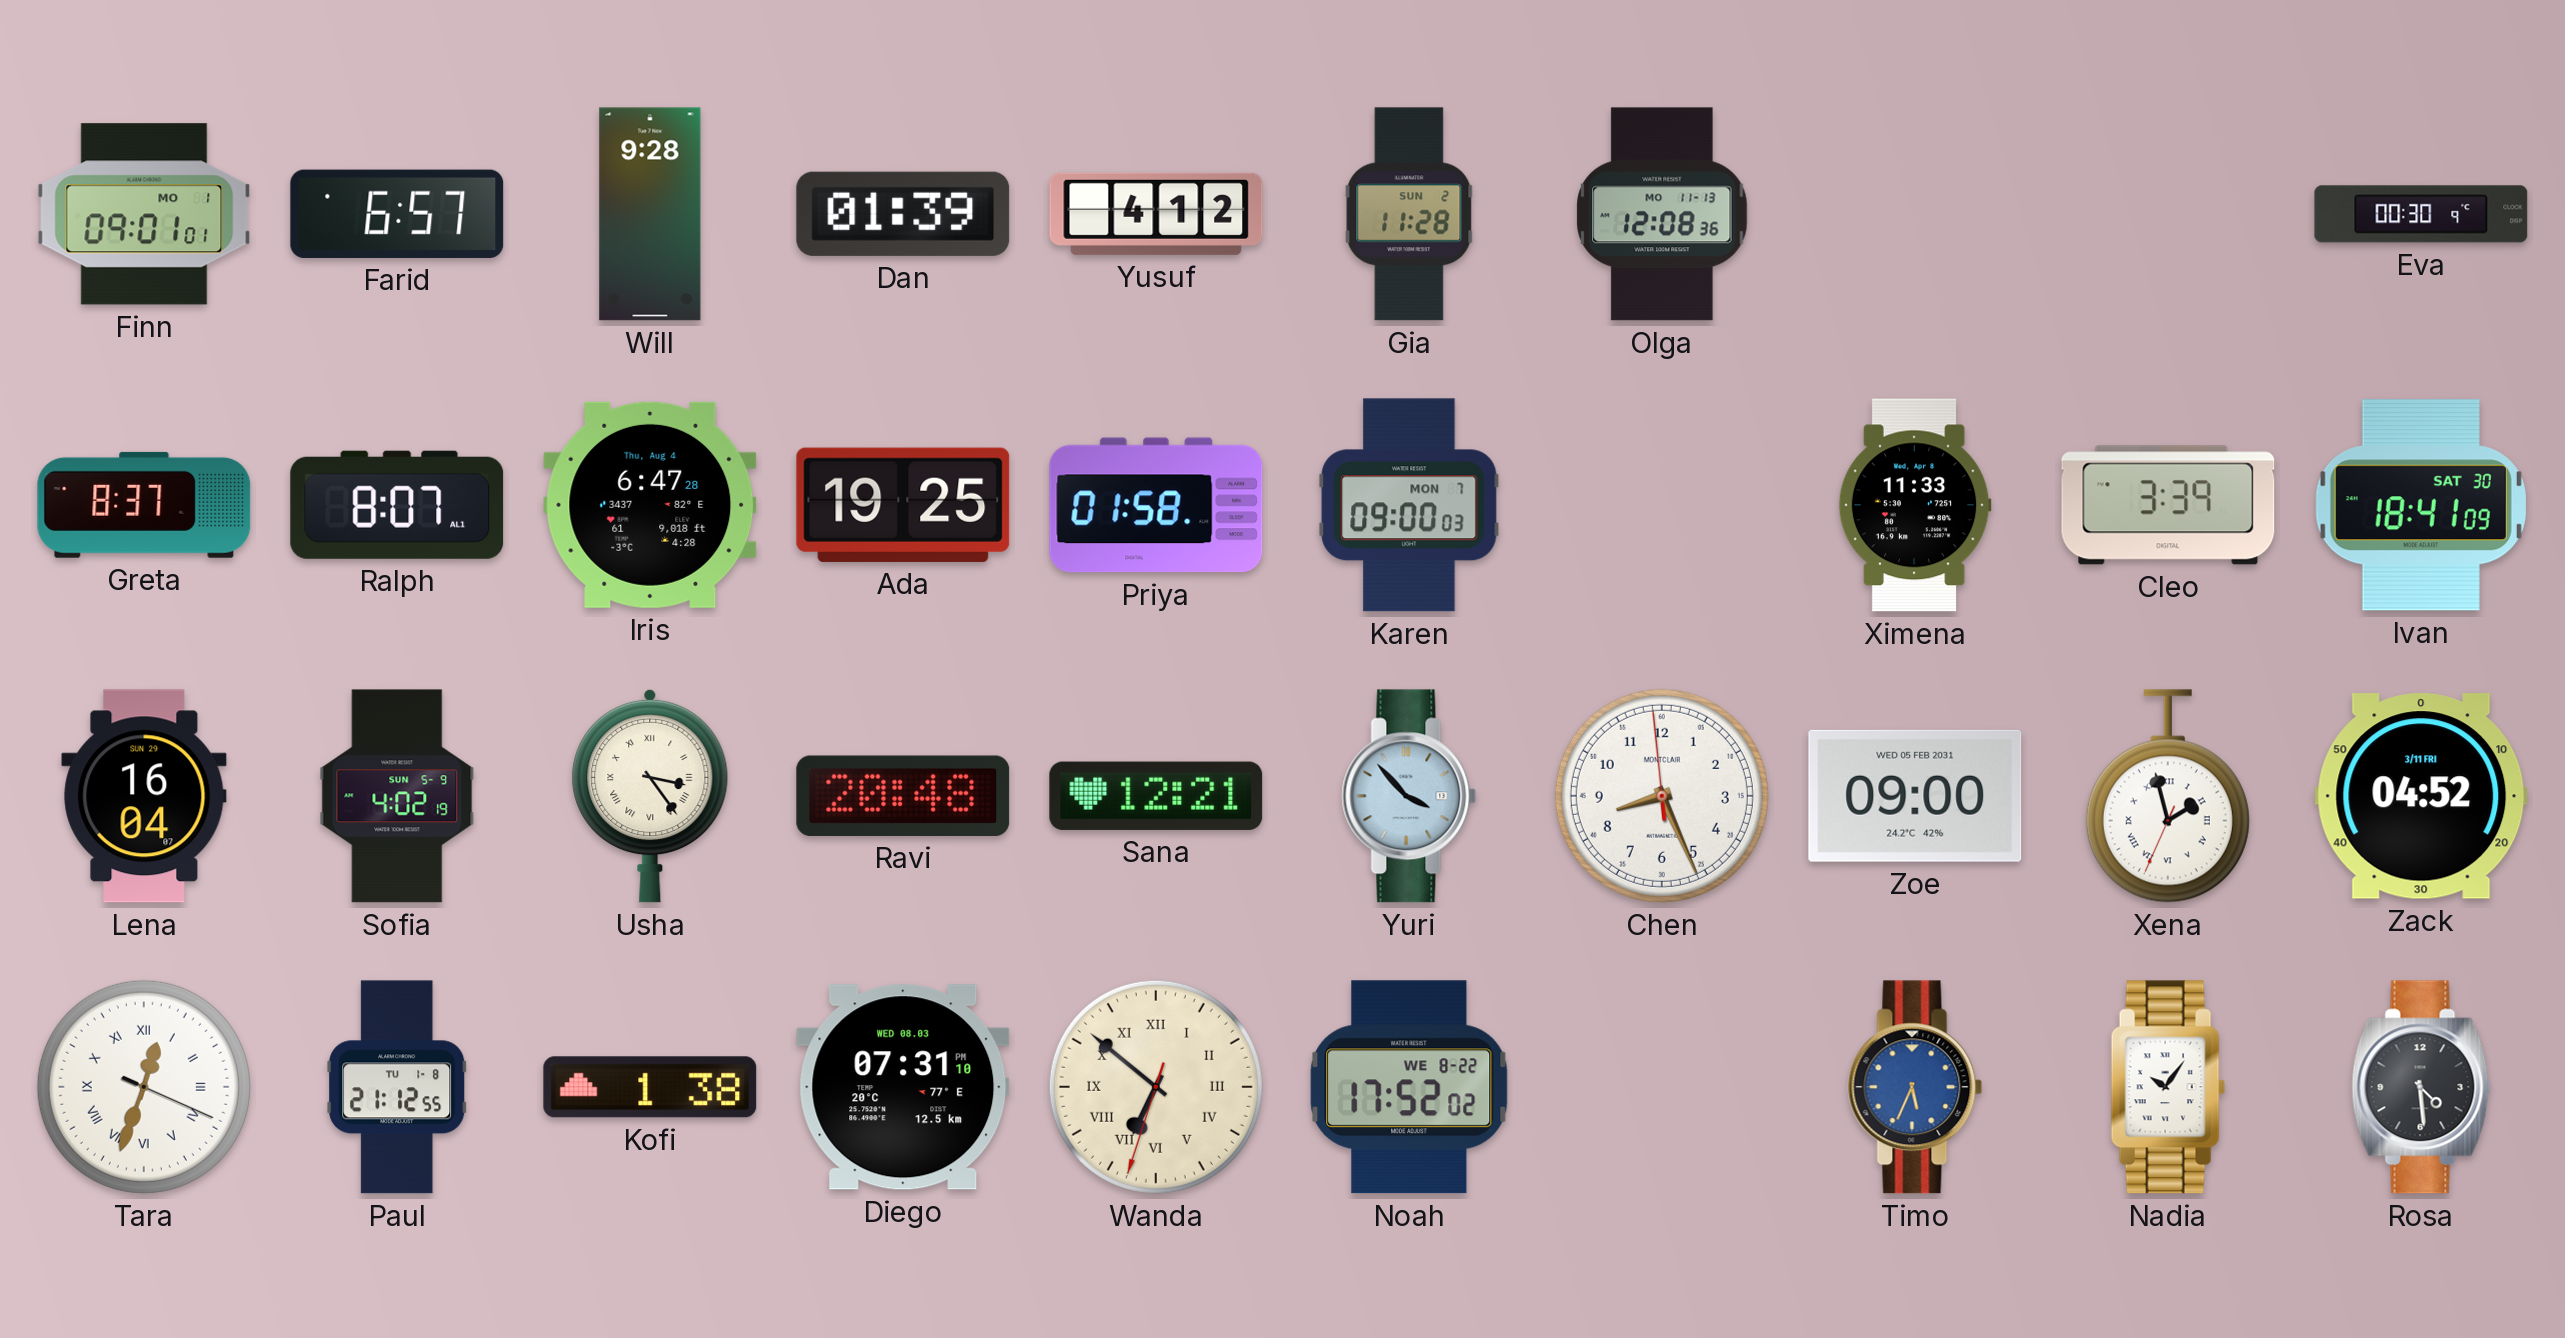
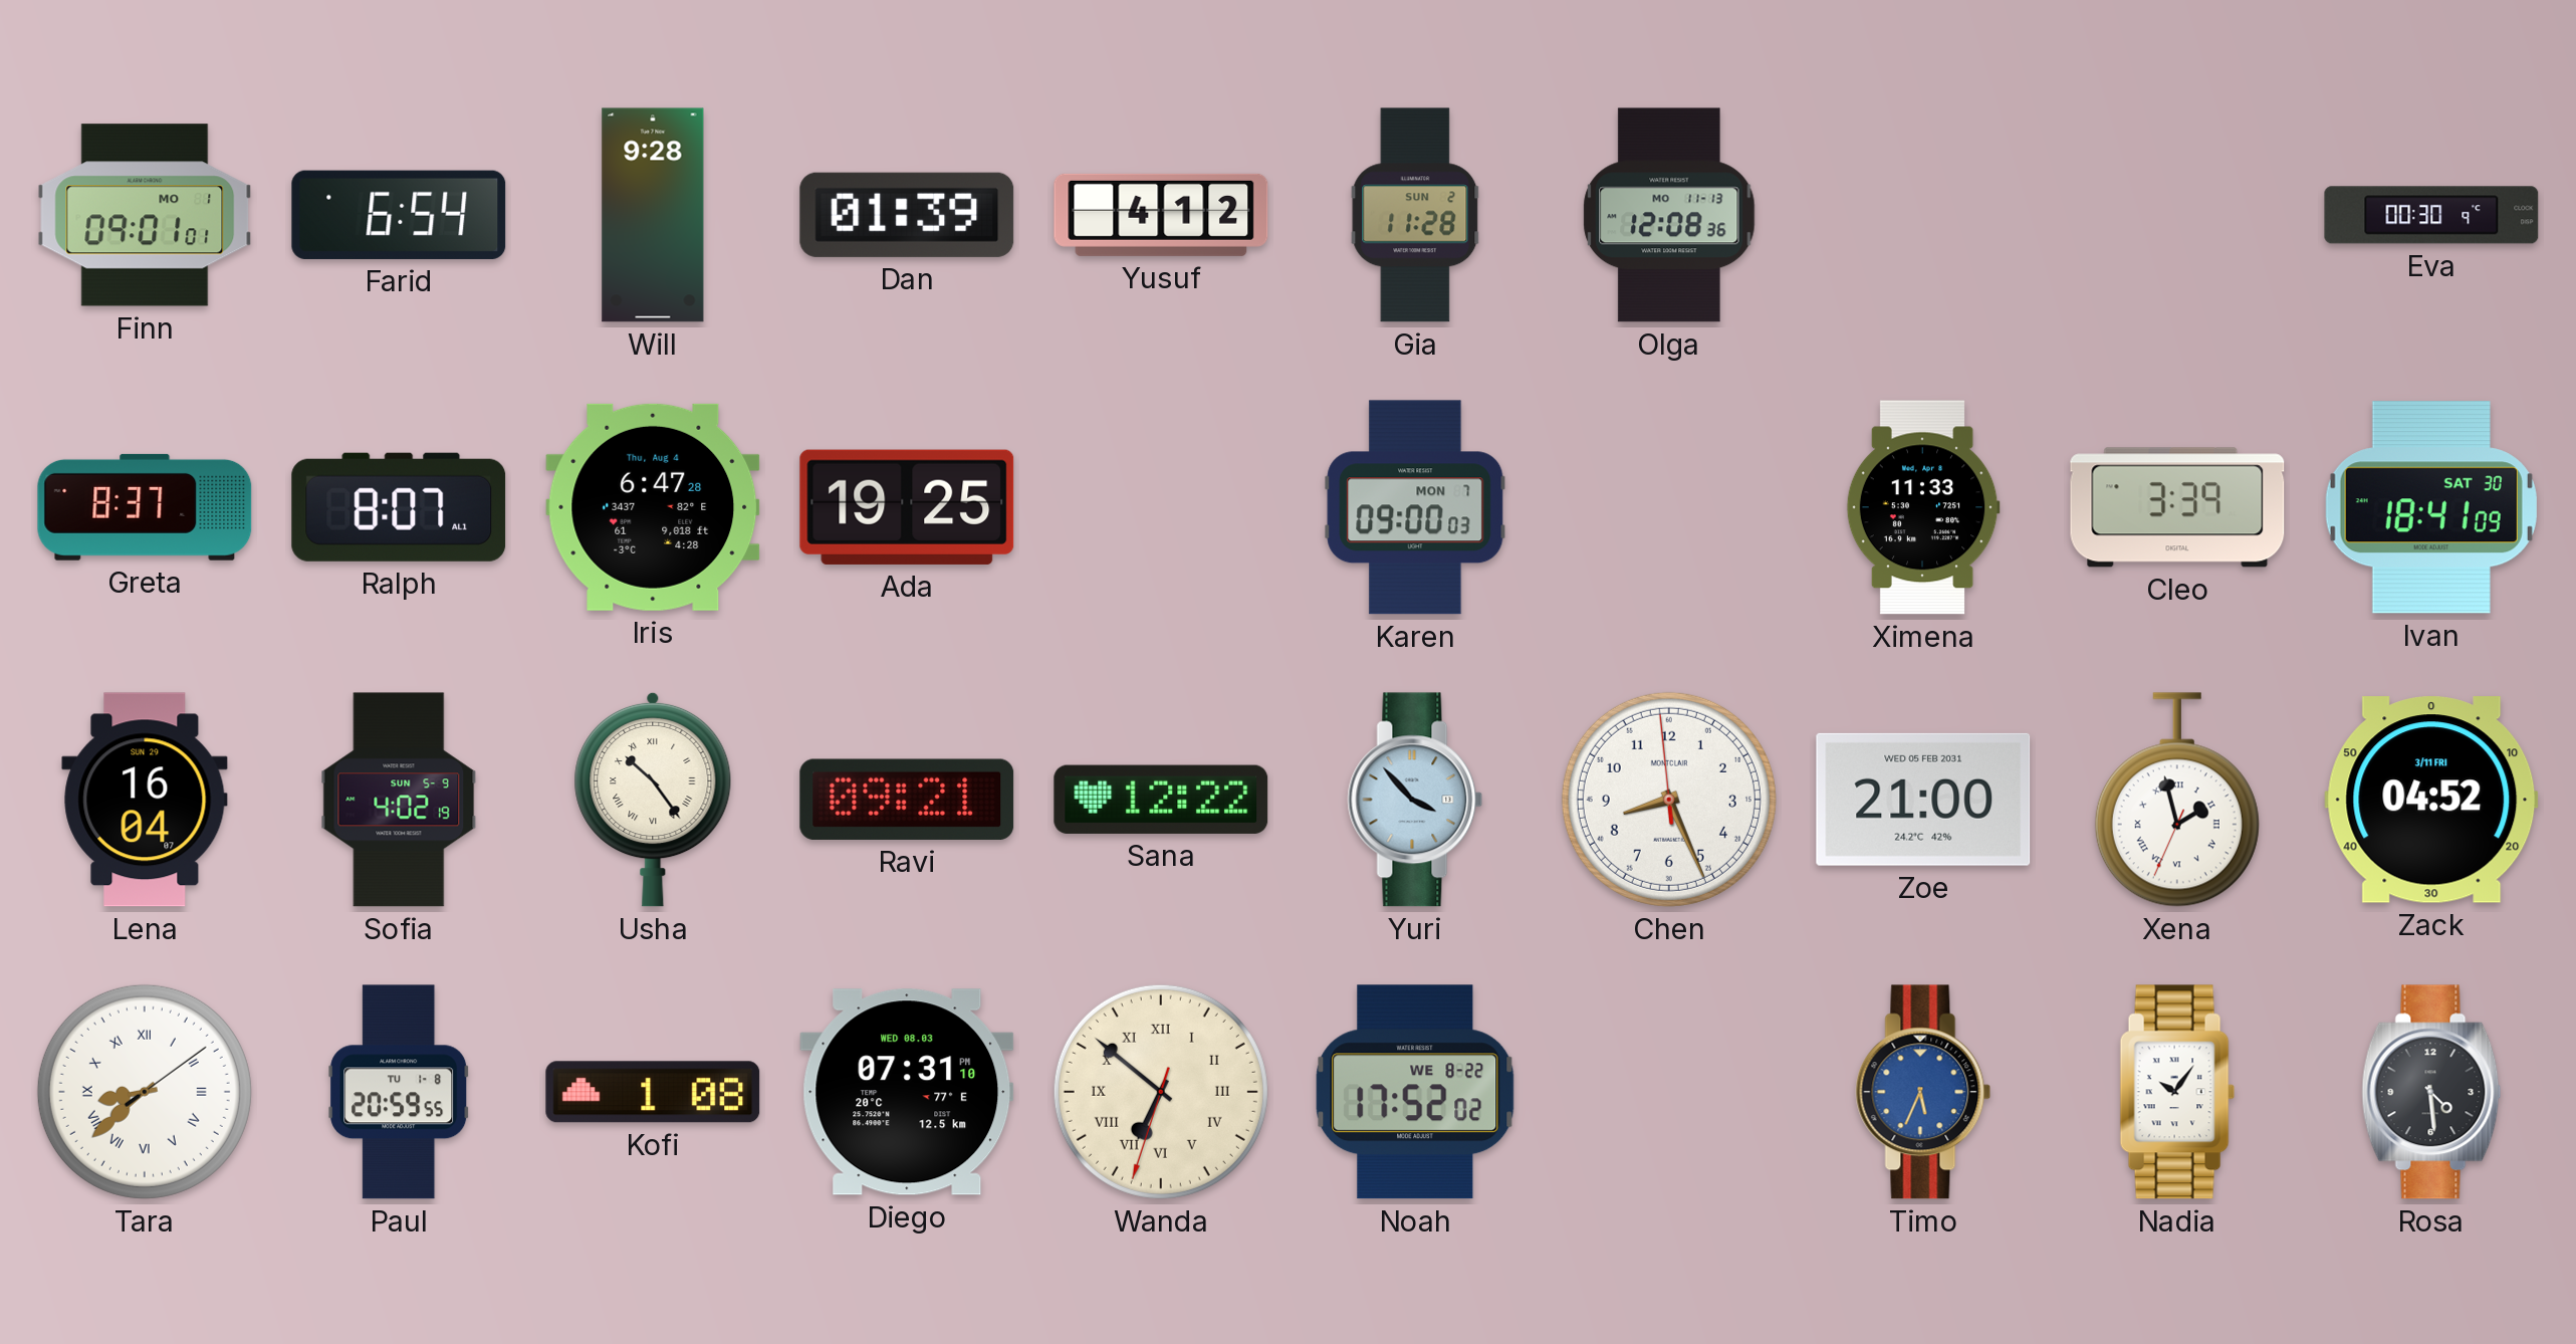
Farid: 6:57 -> 6:54 (399, 215)
Priya: 01:58 -> none (1156, 505)
Usha: 3:24 -> 10:24 (653, 800)
Ravi: 20:48 -> 09:21 (907, 800)
Sana: 12:21 -> 12:22 (1161, 800)
Zoe: 09:00 -> 21:00 (1923, 800)
Tara: 12:33 -> 8:38 (145, 1092)
Paul: 21:12 -> 20:59 (399, 1092)
Kofi: 1:38 -> 1:08 (653, 1092)
